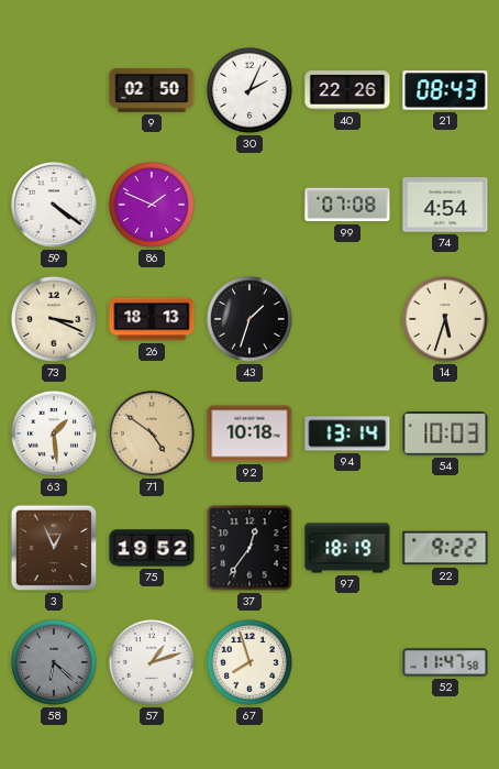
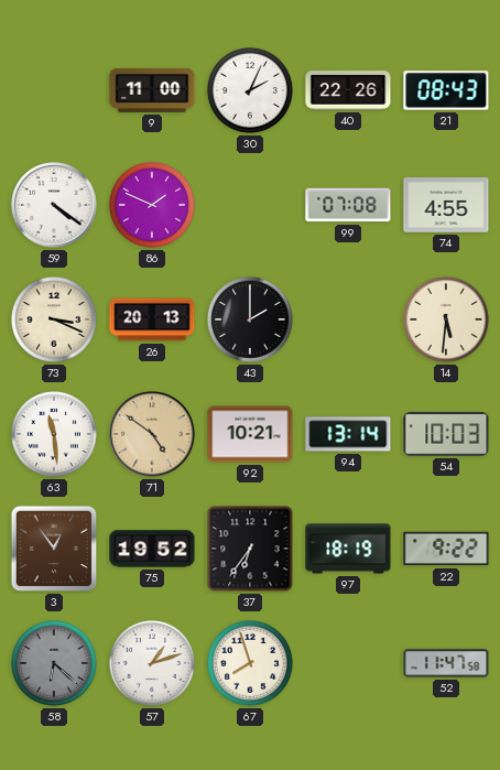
9: 02:50 -> 11:00 (152, 90)
74: 4:54 -> 4:55 (446, 206)
26: 18:13 -> 20:13 (152, 319)
43: 1:33 -> 2:00 (250, 319)
14: 5:33 -> 5:31 (446, 319)
63: 1:29 -> 11:29 (54, 434)
92: 10:18 -> 10:21 (250, 434)
3: 12:56 -> 12:54 (54, 549)
37: 12:36 -> 6:36 (250, 549)
